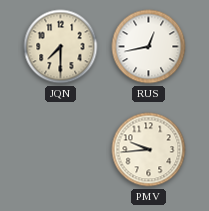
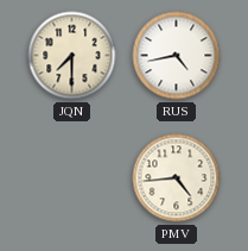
RUS: 12:43 -> 4:43 (177, 56)
PMV: 9:44 -> 4:44 (177, 178)
